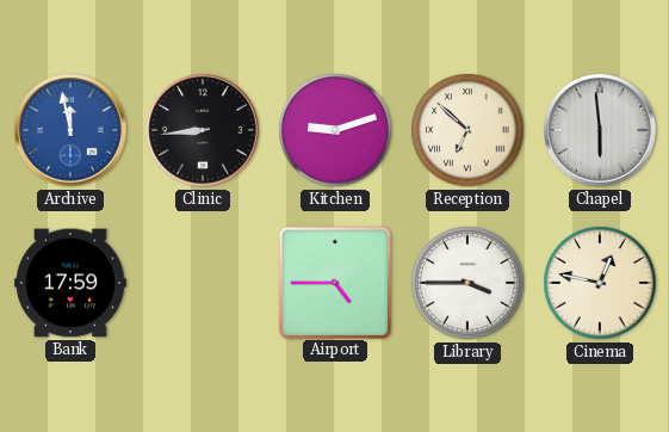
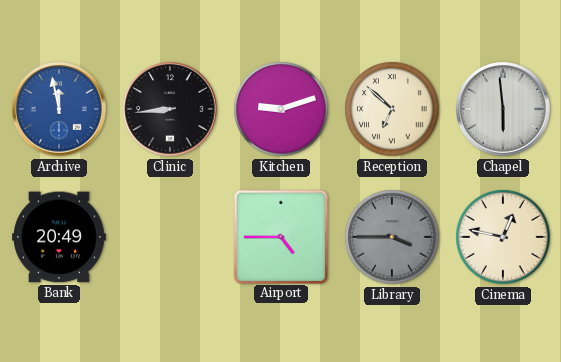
Bank: 17:59 -> 20:49 (60, 237)
Library dial: white -> grey (392, 237)
